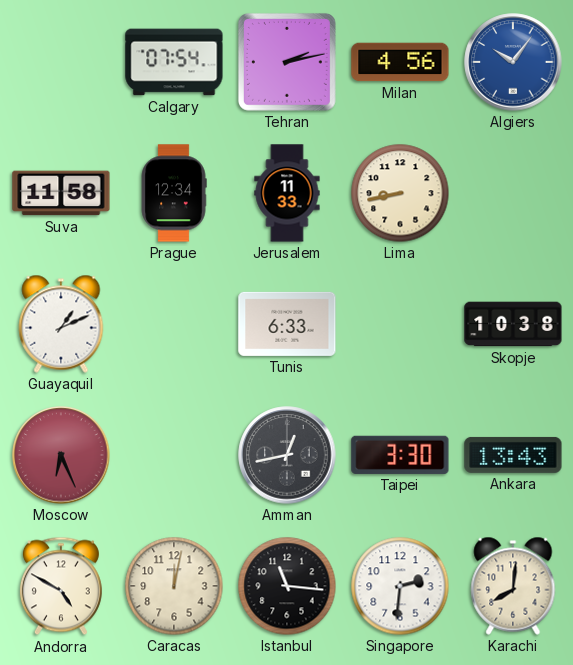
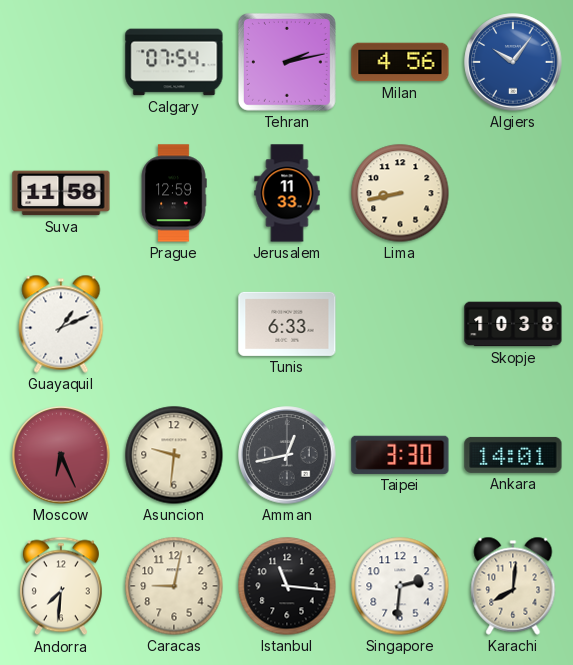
Prague: 12:34 -> 12:59 (174, 193)
Asuncion: none -> 9:31 (174, 455)
Ankara: 13:43 -> 14:01 (513, 455)
Andorra: 4:50 -> 7:31 (61, 586)
Caracas: 12:02 -> 9:02 (174, 586)
